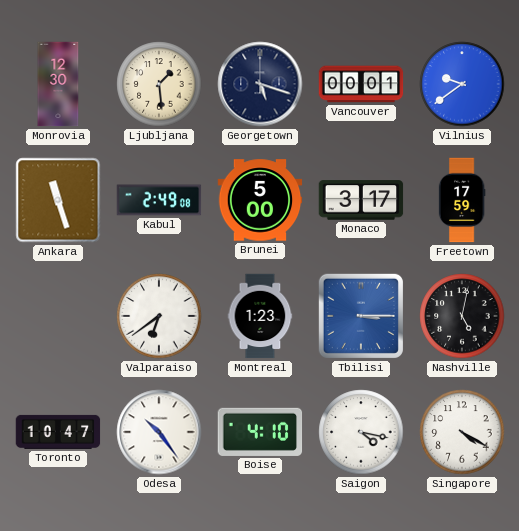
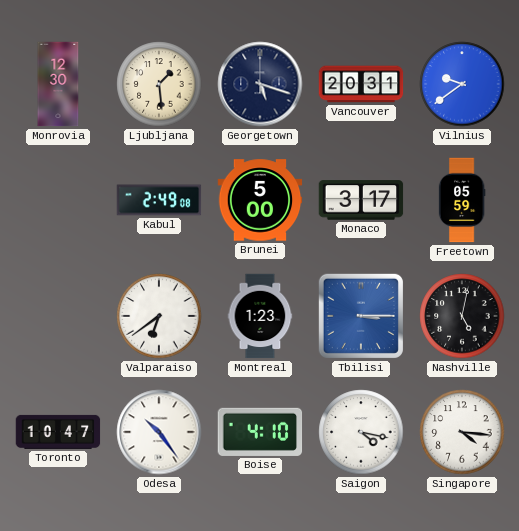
Vancouver: 00:01 -> 20:31 (361, 84)
Ankara: 11:27 -> none (58, 200)
Freetown: 17:59 -> 05:59 (462, 200)
Singapore: 4:20 -> 4:16 (462, 432)
